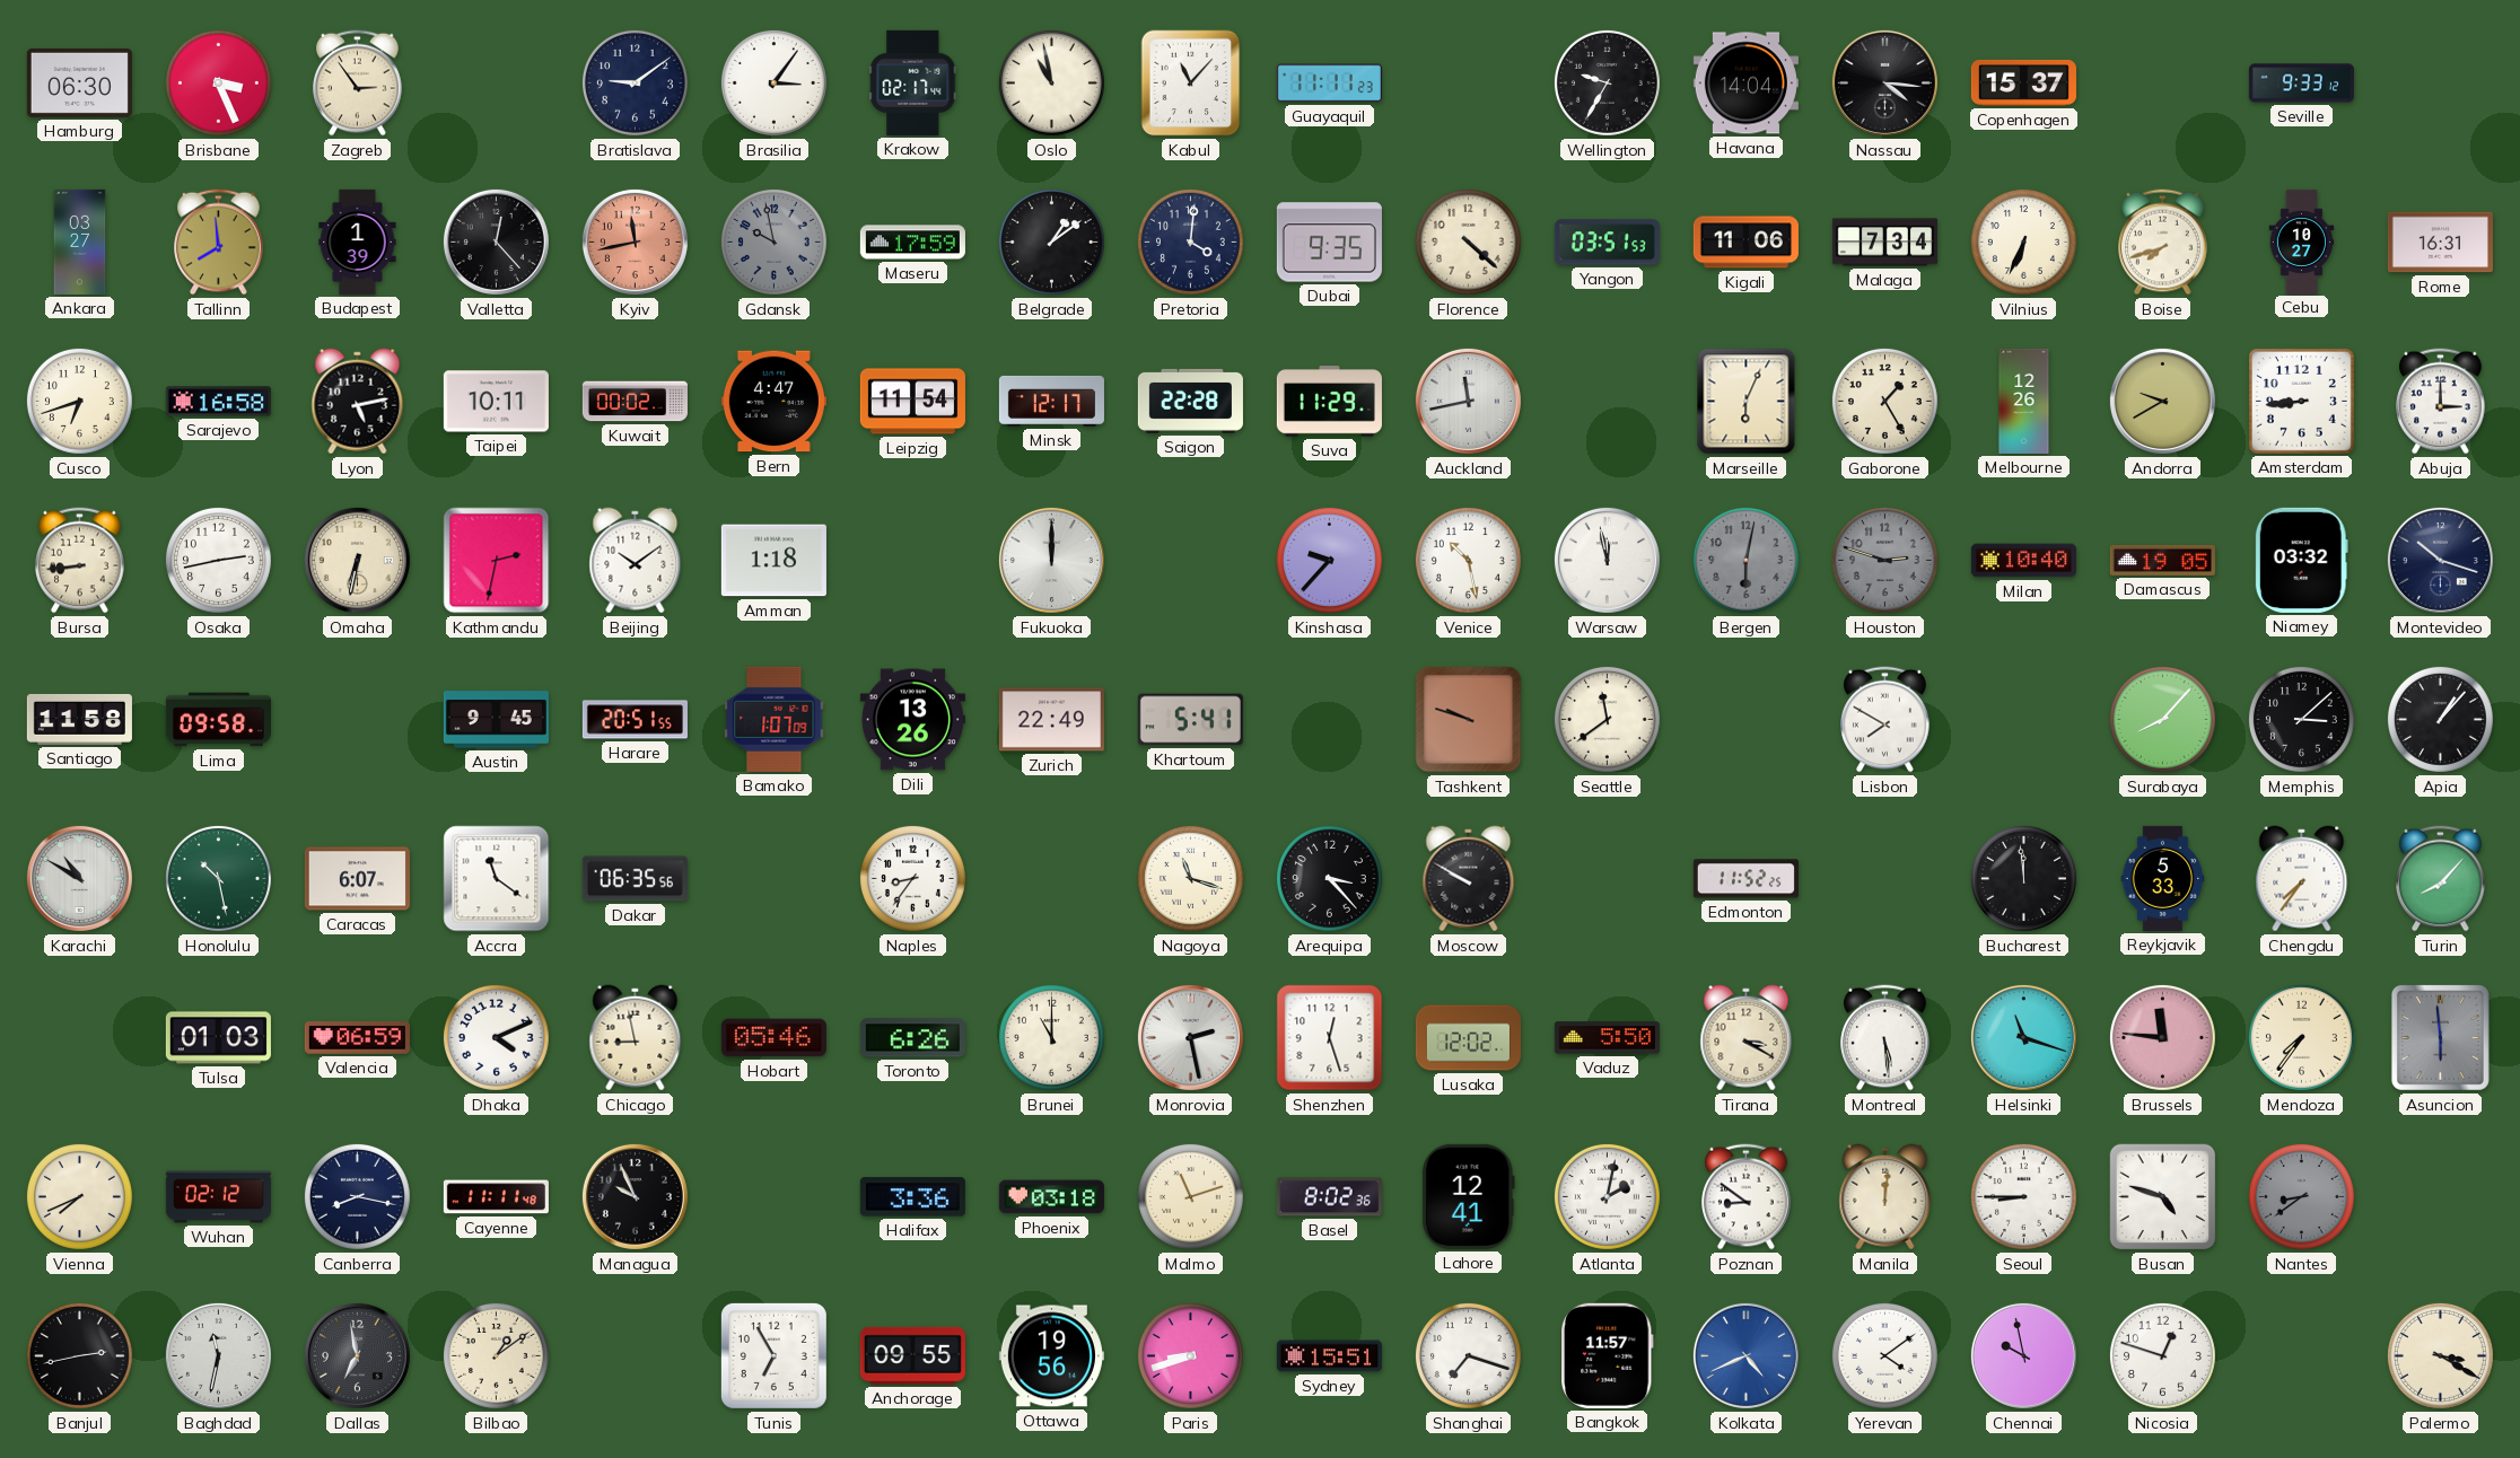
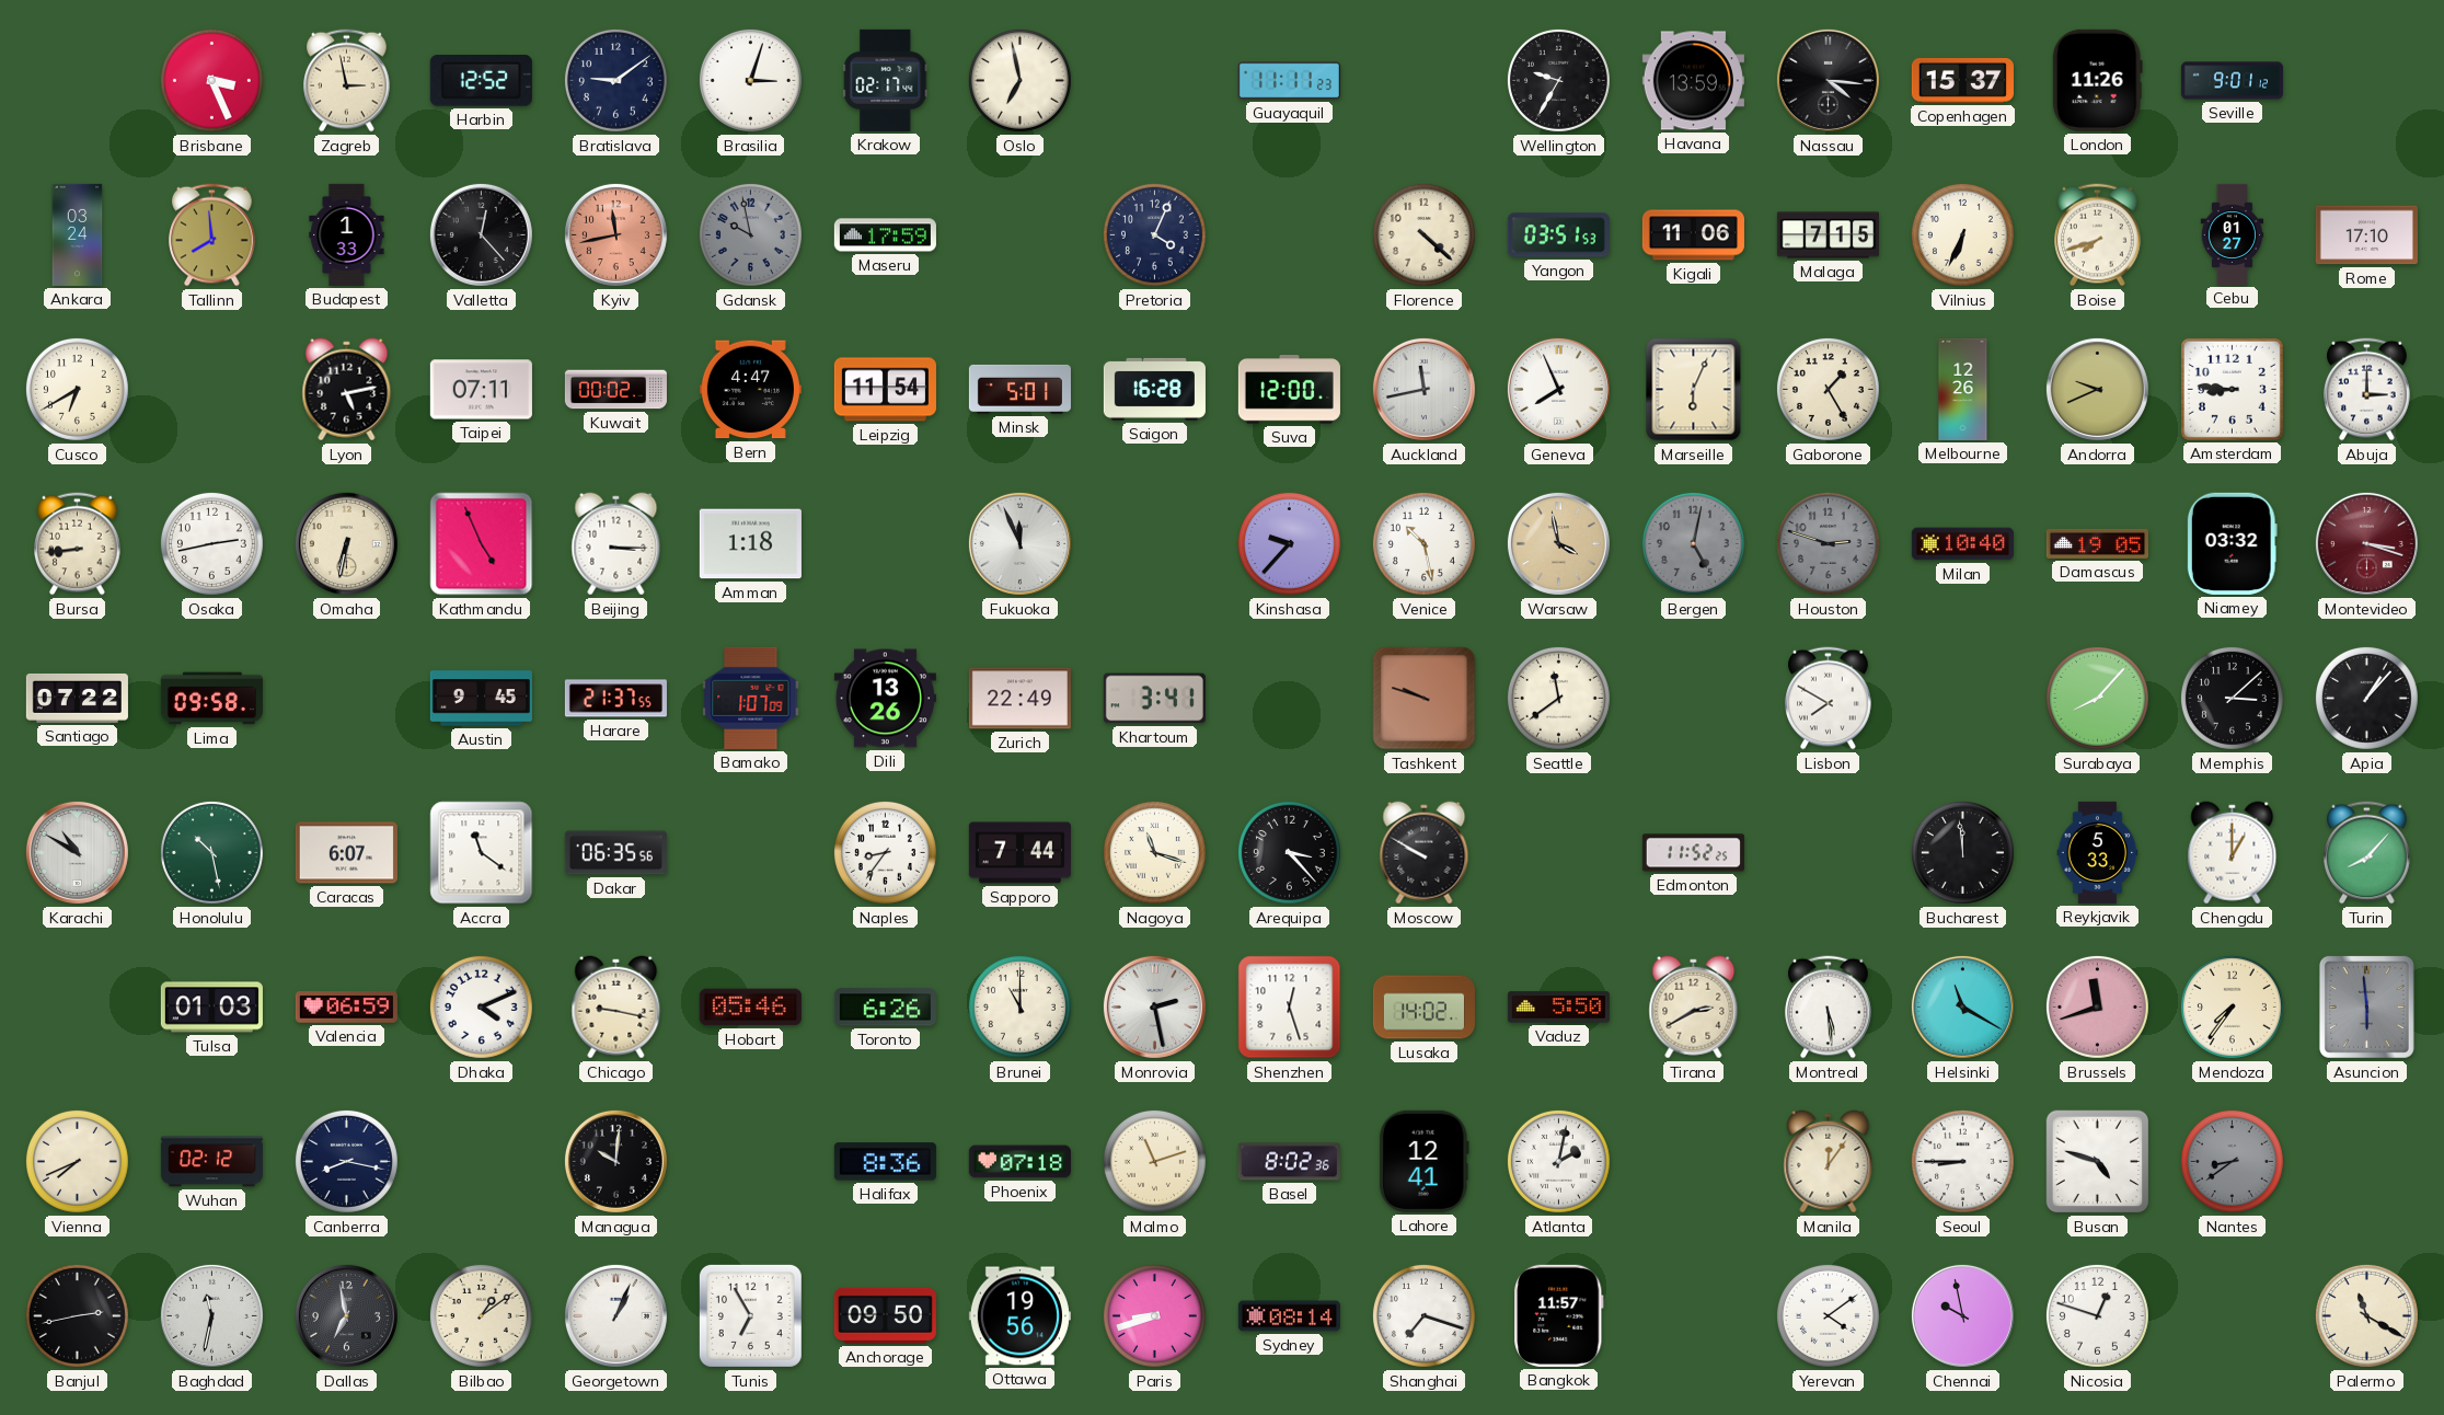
Hamburg: 06:30 -> none (79, 82)
Zagreb: 2:54 -> 2:58 (347, 81)
Harbin: none -> 12:52 (481, 81)
Brasilia: 3:06 -> 3:03 (750, 80)
Oslo: 10:58 -> 6:58 (1019, 80)
Kabul: 11:07 -> none (1191, 84)
Havana: 14:04 -> 13:59 (1693, 81)
London: none -> 11:26 (2097, 80)
Seville: 9:33 -> 9:01 (2232, 81)
Ankara: 03:27 -> 03:24 (78, 234)
Budapest: 1:39 -> 1:33 (347, 234)
Belgrade: 1:09 -> none (1051, 241)
Pretoria: 4:01 -> 4:04 (1154, 234)
Dubai: 9:35 -> none (1329, 243)
Malaga: 7:34 -> 7:15 (1828, 235)
Cebu: 10:27 -> 01:27 (2233, 234)
Rome: 16:31 -> 17:10 (2366, 235)
Cusco: 6:42 -> 6:40 (77, 389)
Sarajevo: 16:58 -> none (218, 402)
Taipei: 10:11 -> 07:11 (481, 390)
Minsk: 12:17 -> 5:01 (1019, 389)
Saigon: 22:28 -> 16:28 (1154, 389)
Suva: 11:29 -> 12:00 (1289, 390)
Geneva: none -> 7:56 (1558, 389)
Andorra: 9:40 -> 9:41 (2097, 389)
Amsterdam: 8:44 -> 8:46 (2232, 389)
Kathmandu: 2:32 -> 4:56 (482, 544)
Beijing: 10:09 -> 3:15 (616, 544)
Fukuoka: 12:00 -> 11:56 (1019, 543)
Warsaw: 11:58 -> 3:58 (1558, 543)
Warsaw dial: white -> champagne (1558, 543)
Bergen: 6:02 -> 5:02 (1693, 543)
Montevideo: 10:18 -> 3:18 (2366, 543)
Montevideo dial: navy -> burgundy (2366, 543)
Santiago: 11:58 -> 07:22 (77, 698)
Harare: 20:51 -> 21:37 (615, 699)
Khartoum: 5:41 -> 3:41 (1154, 699)
Sapporo: none -> 7:44 (1019, 853)
Chengdu: 7:36 -> 1:00 (2233, 853)
Chicago: 8:58 -> 9:17 (616, 1008)
Lusaka: 12:02 -> 14:02 (1423, 1008)
Tirana: 3:20 -> 2:40 (1694, 1008)
Helsinki: 11:18 -> 11:20 (1962, 1006)
Brussels: 11:46 -> 11:42 (2097, 1006)
Cayenne: 11:11 -> none (496, 1197)
Managua: 9:56 -> 10:01 (615, 1161)
Halifax: 3:36 -> 8:36 (885, 1162)
Phoenix: 03:18 -> 07:18 (1019, 1162)
Poznan: 8:51 -> none (1747, 1197)
Manila: 12:01 -> 12:06 (1829, 1162)
Georgetown: none -> 1:04 (615, 1315)
Anchorage: 09:55 -> 09:50 (885, 1315)
Sydney: 15:51 -> 08:14 (1289, 1316)
Kolkata: 4:41 -> none (1745, 1355)
Palermo: 3:20 -> 11:20 (2366, 1315)
